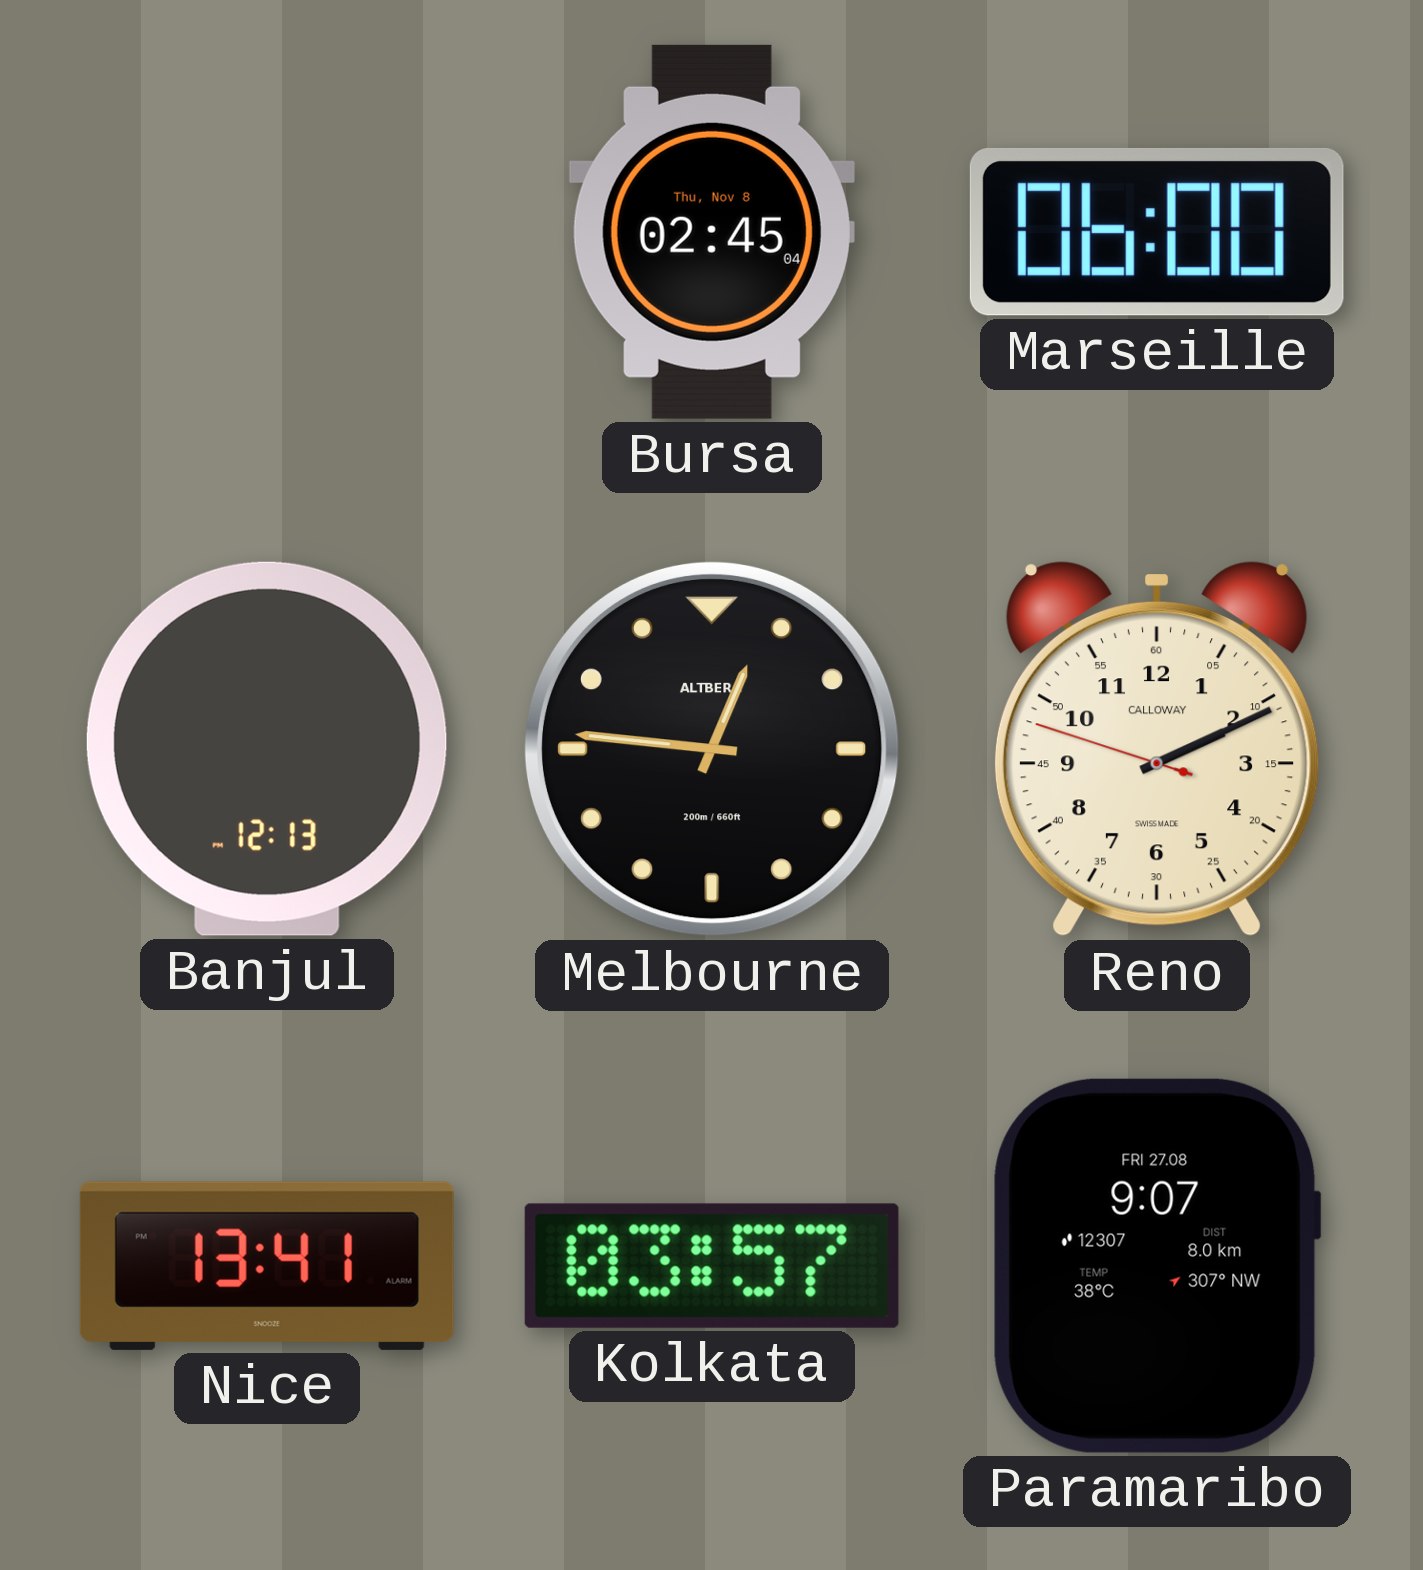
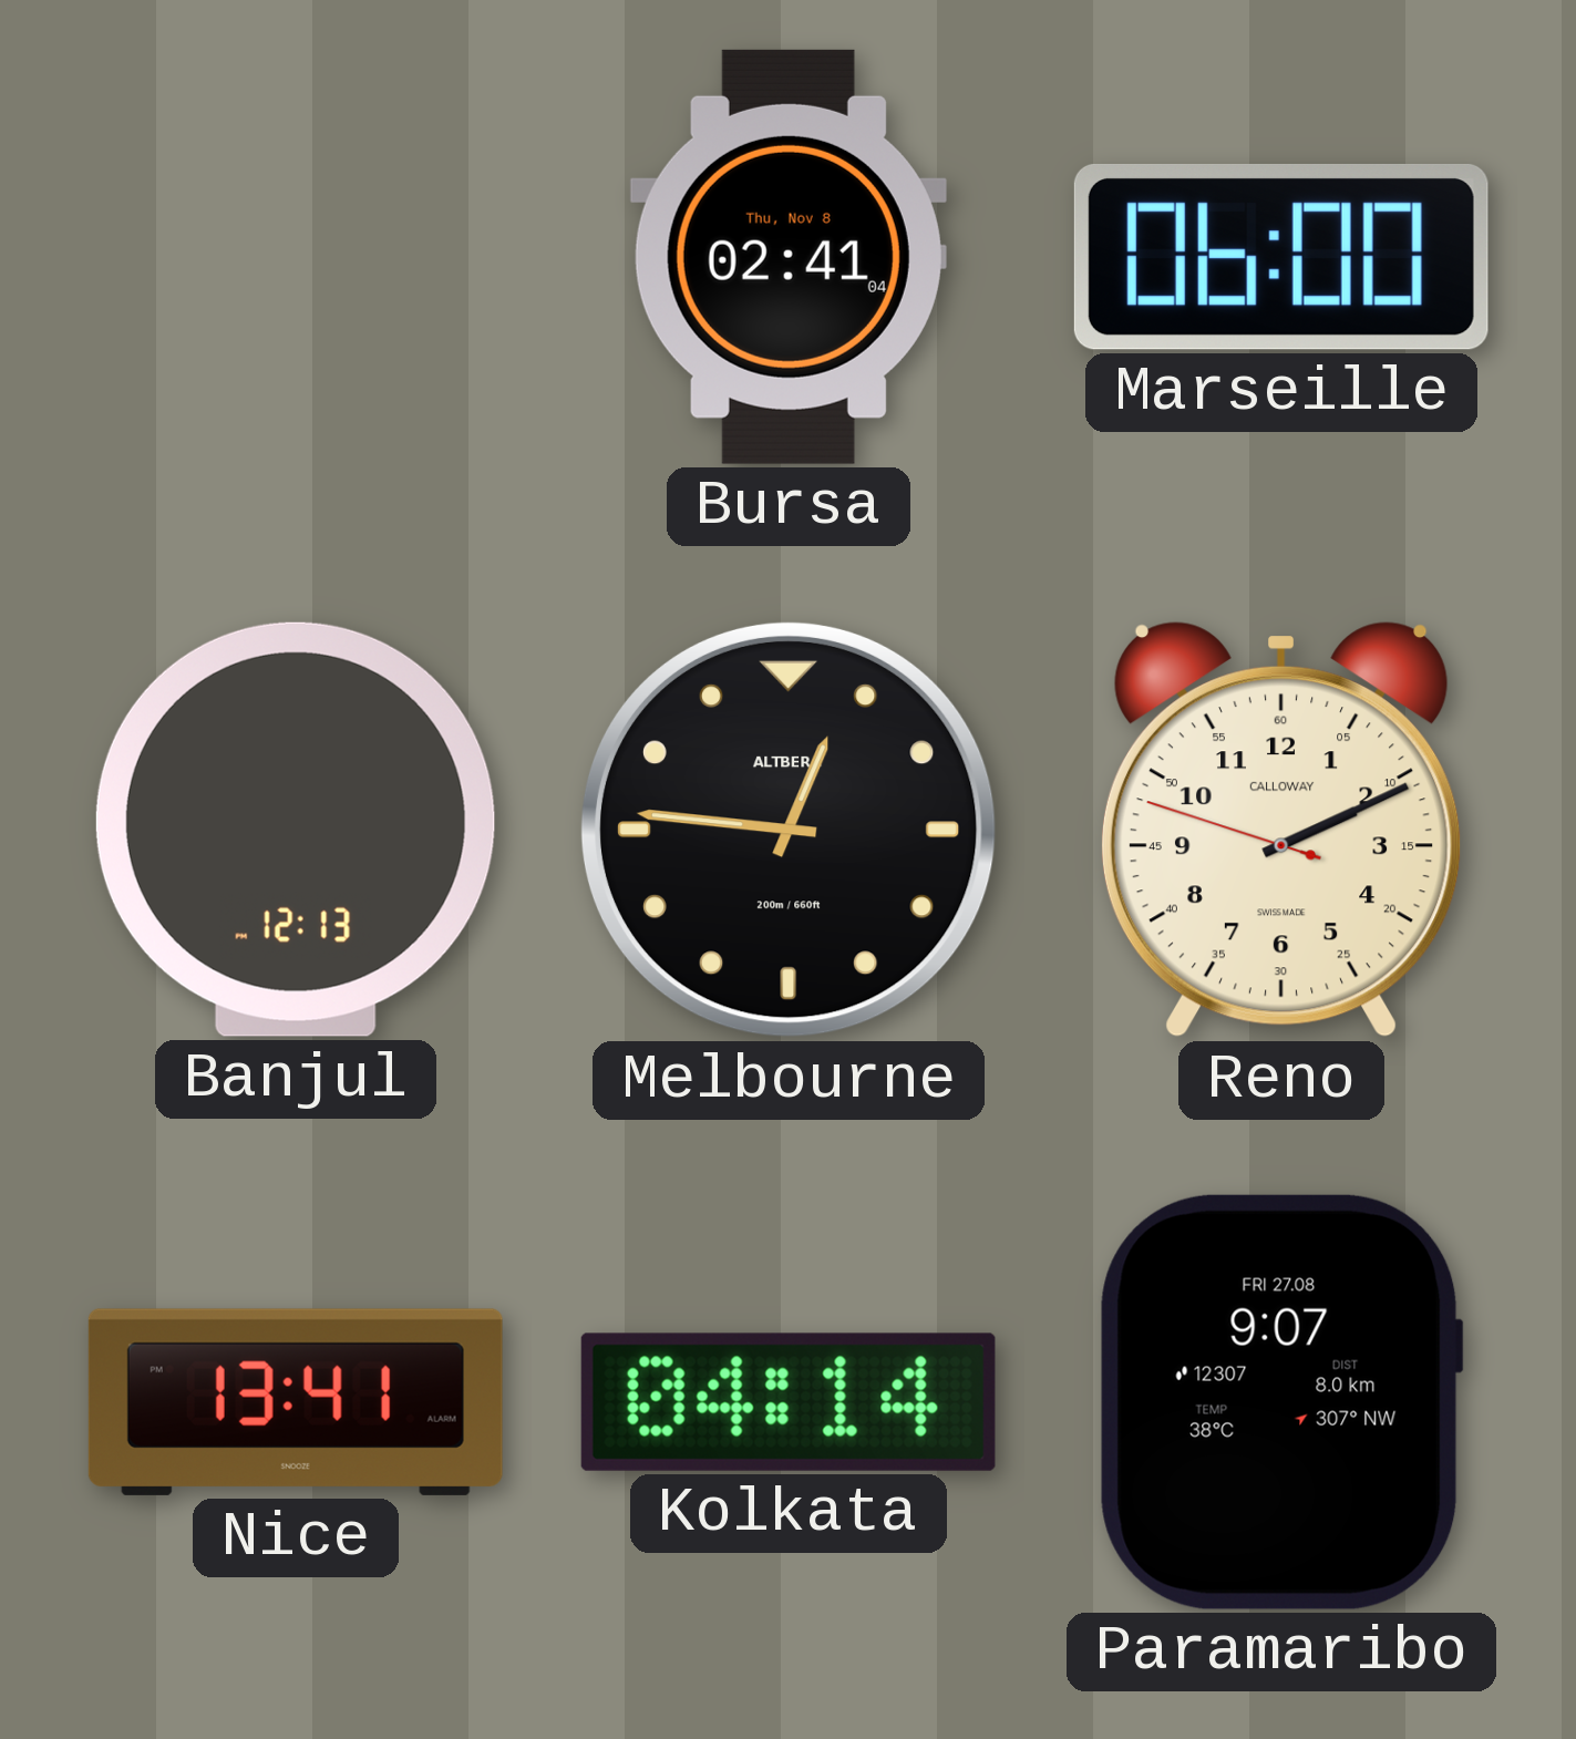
Bursa: 02:45 -> 02:41 (789, 257)
Kolkata: 03:57 -> 04:14 (789, 1402)
